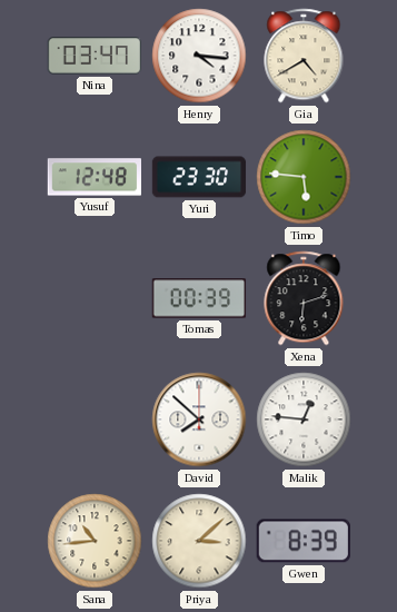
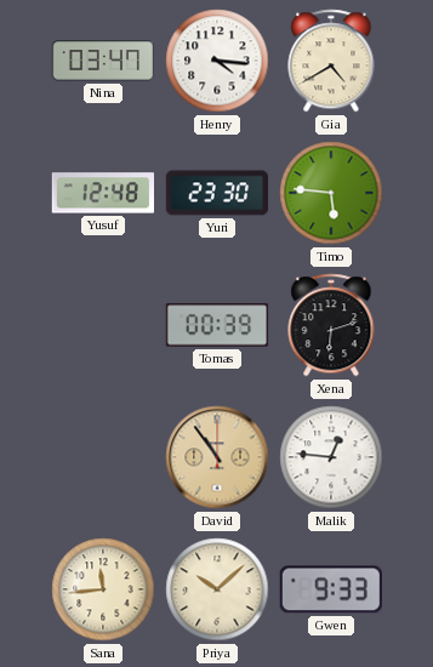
David: 7:52 -> 10:54 (217, 457)
David dial: white -> champagne (217, 457)
Sana: 10:44 -> 11:44 (103, 589)
Priya: 3:08 -> 10:08 (217, 589)
Gwen: 8:39 -> 9:33 (331, 589)
